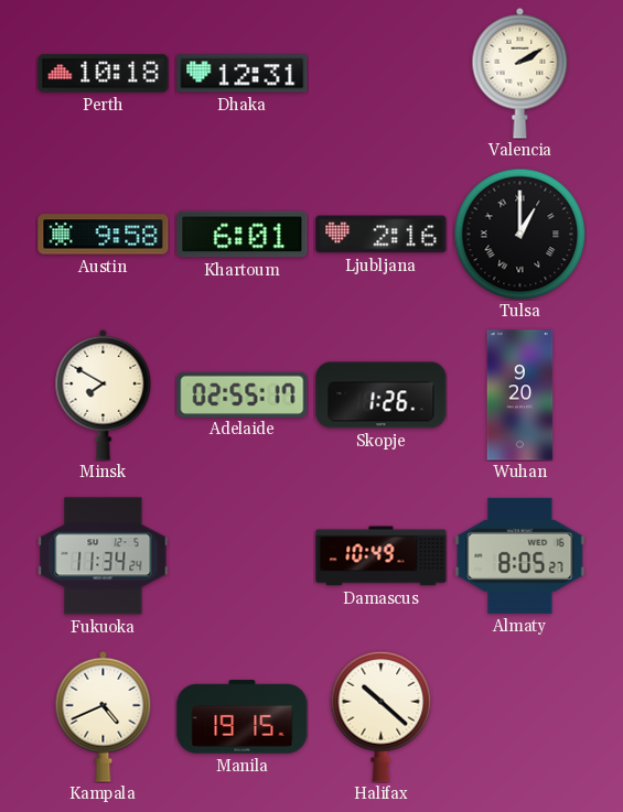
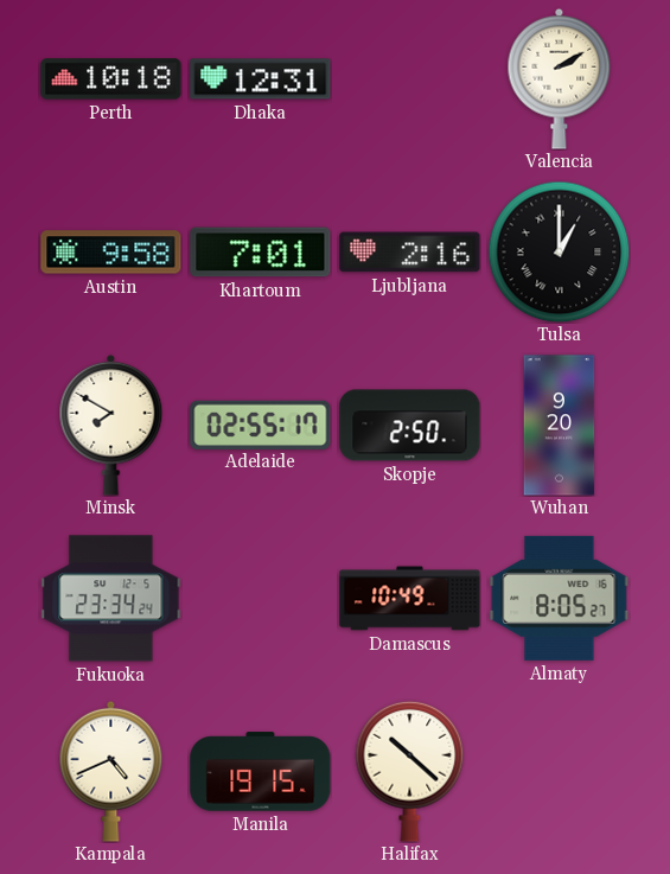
Khartoum: 6:01 -> 7:01 (261, 253)
Skopje: 1:26 -> 2:50 (410, 426)
Fukuoka: 11:34 -> 23:34 (111, 599)
